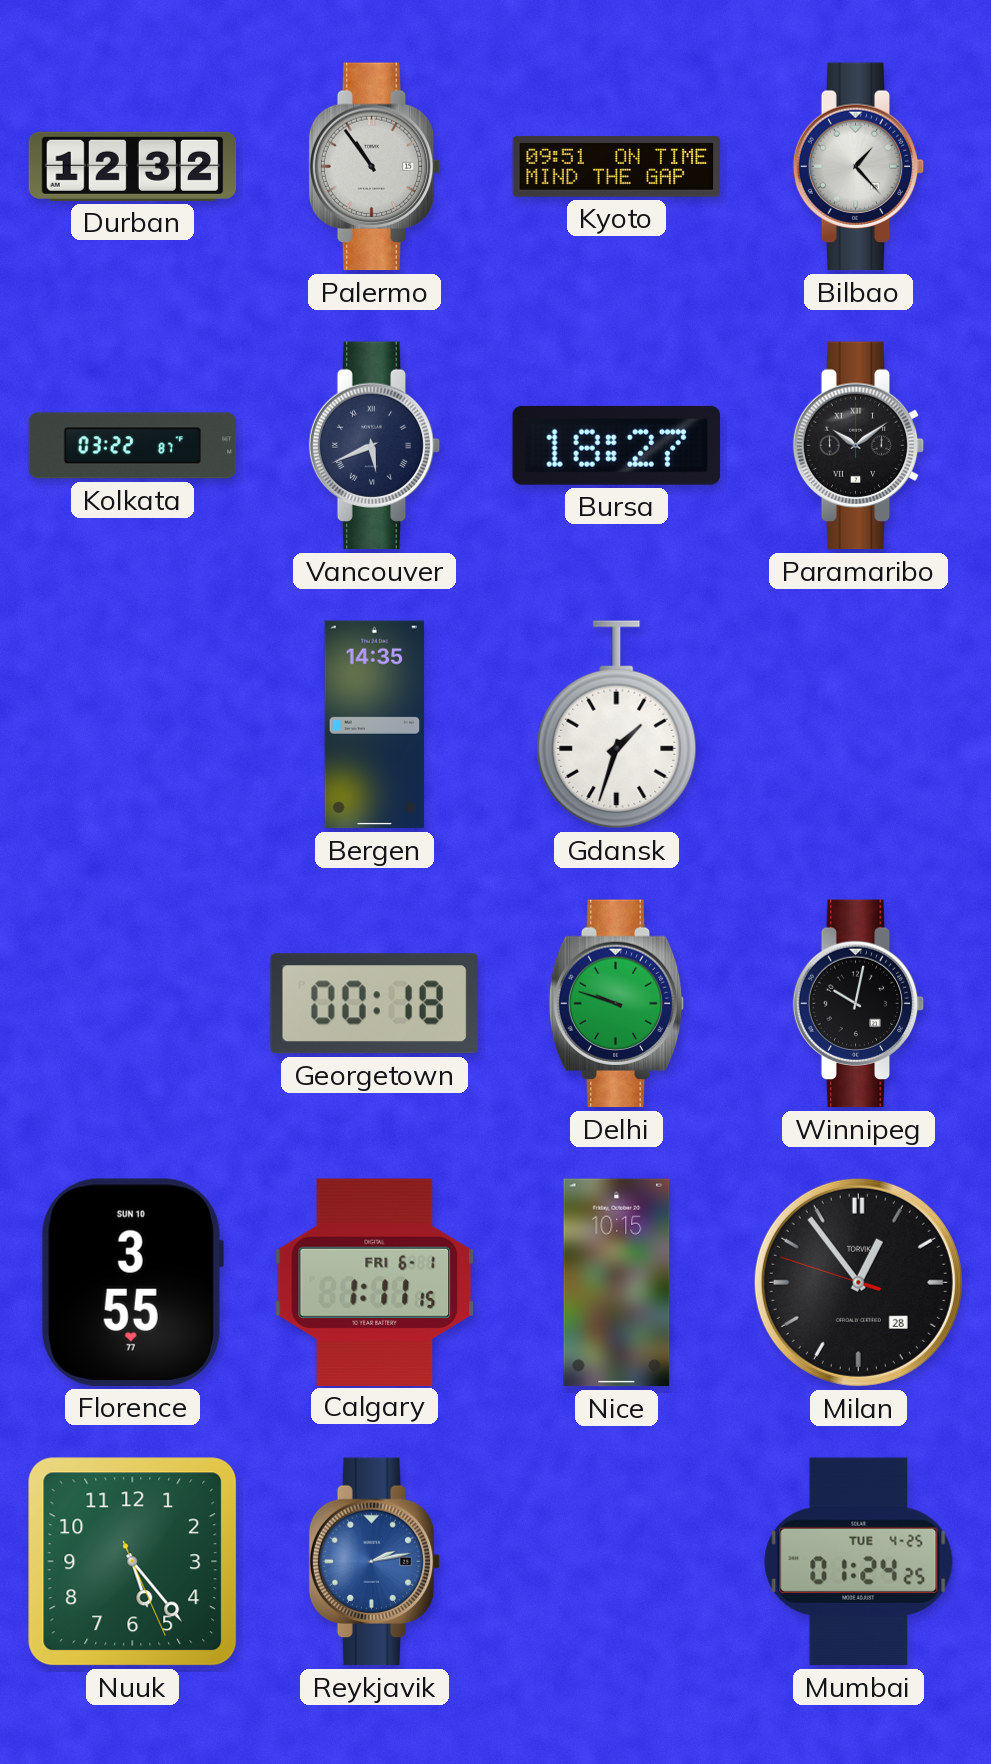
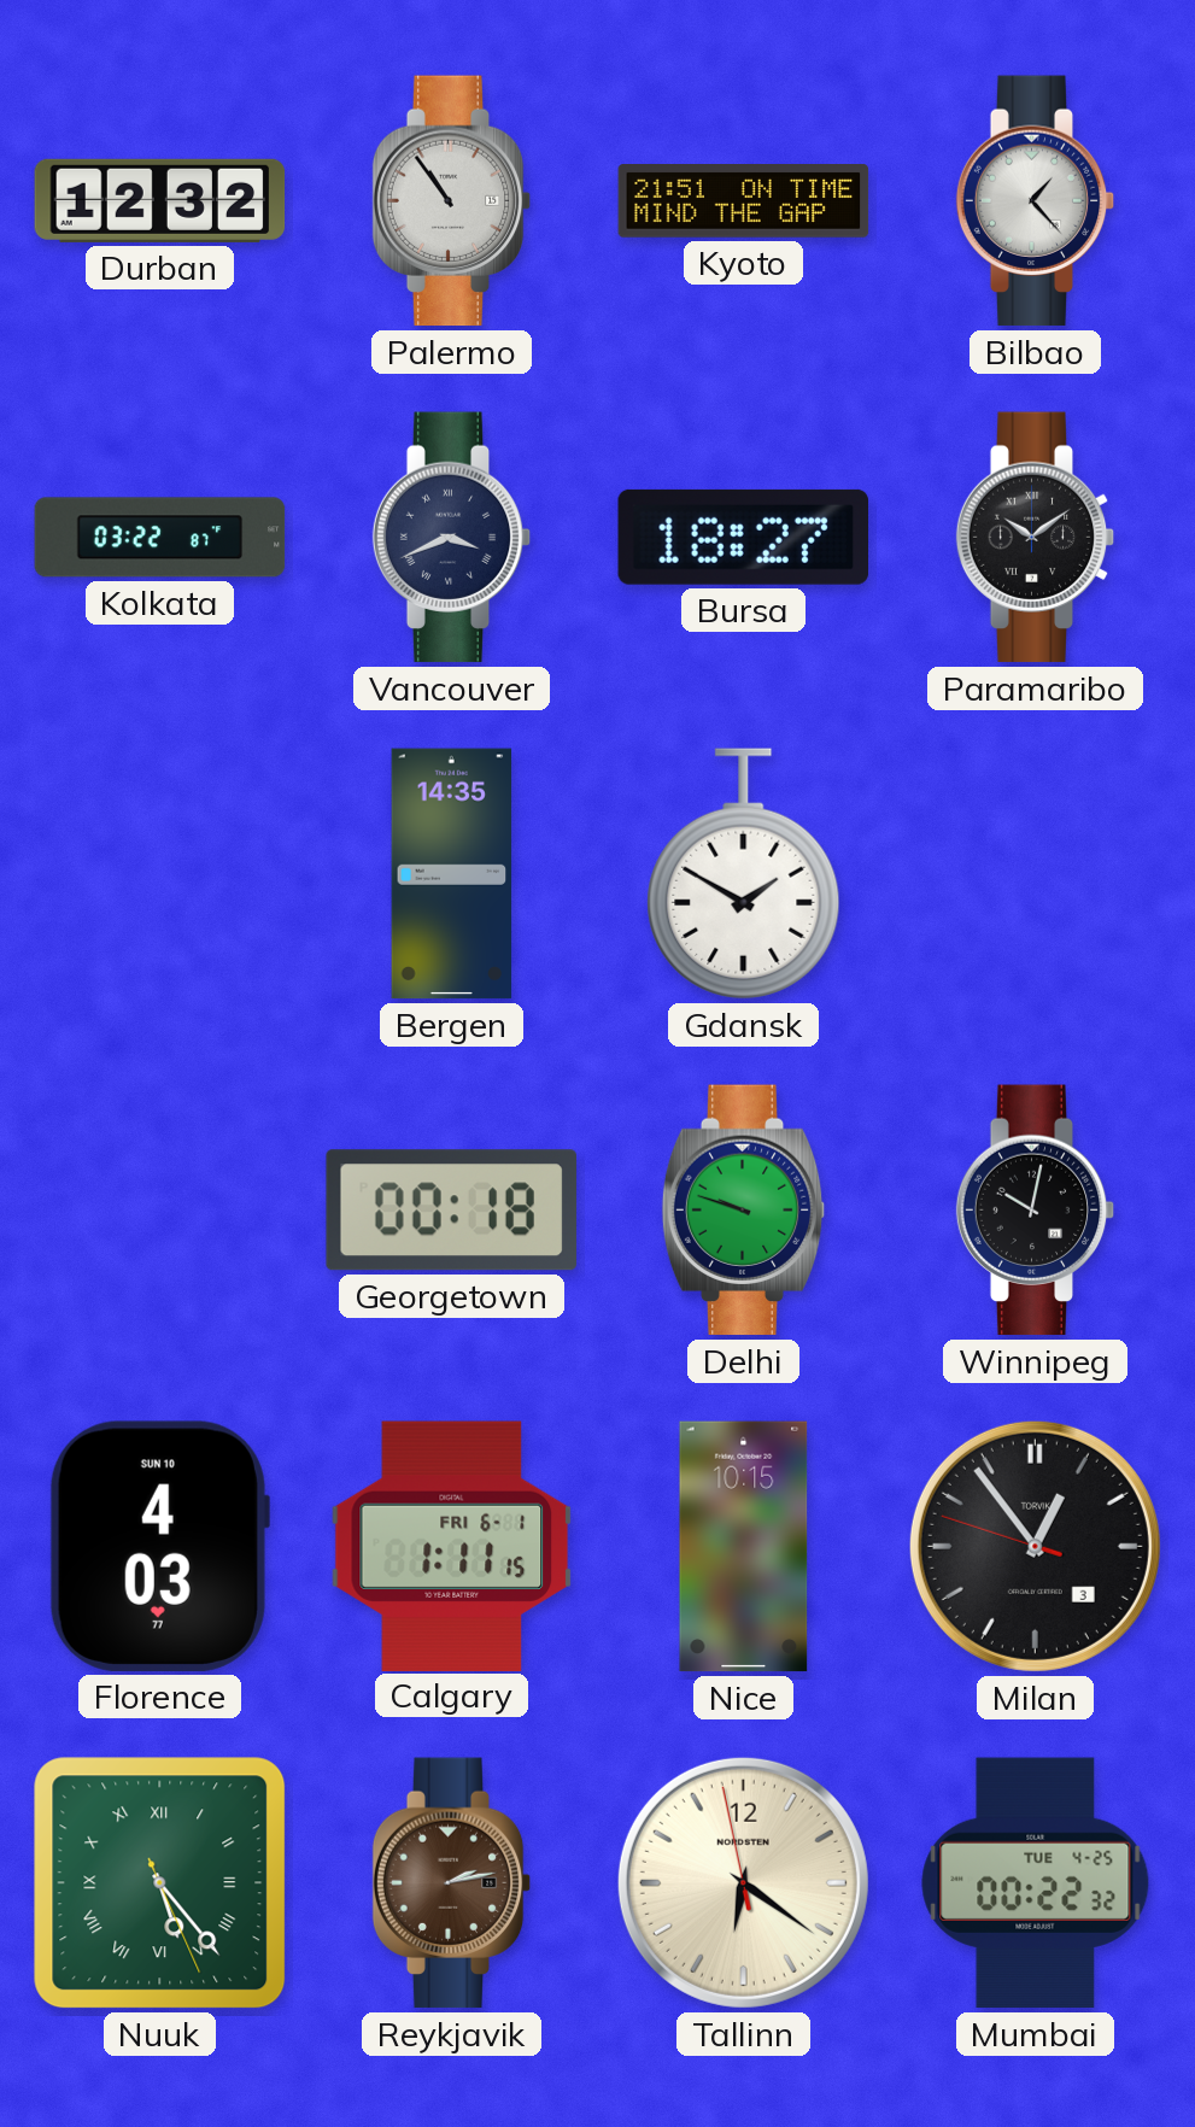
Kyoto: 09:51 -> 21:51 (744, 201)
Vancouver: 5:41 -> 3:41 (452, 538)
Gdansk: 1:33 -> 1:50 (744, 874)
Florence: 3:55 -> 4:03 (159, 1546)
Milan date: 28 -> 3 (1035, 1546)
Nuuk numerals: Arabic -> Roman (160, 1883)
Reykjavik dial: blue -> brown (452, 1883)
Tallinn: none -> 6:20 (743, 1882)
Mumbai: 01:24 -> 00:22 (1036, 1883)
